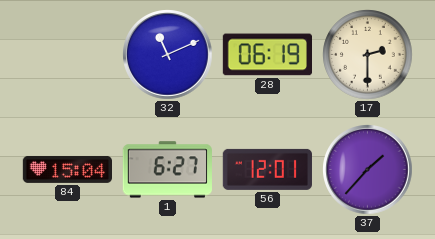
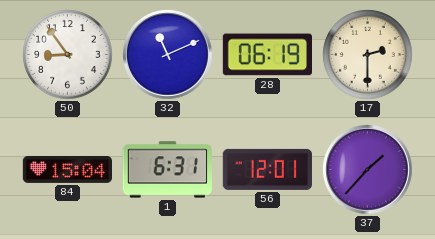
50: none -> 8:54 (68, 55)
1: 6:27 -> 6:31 (167, 170)
